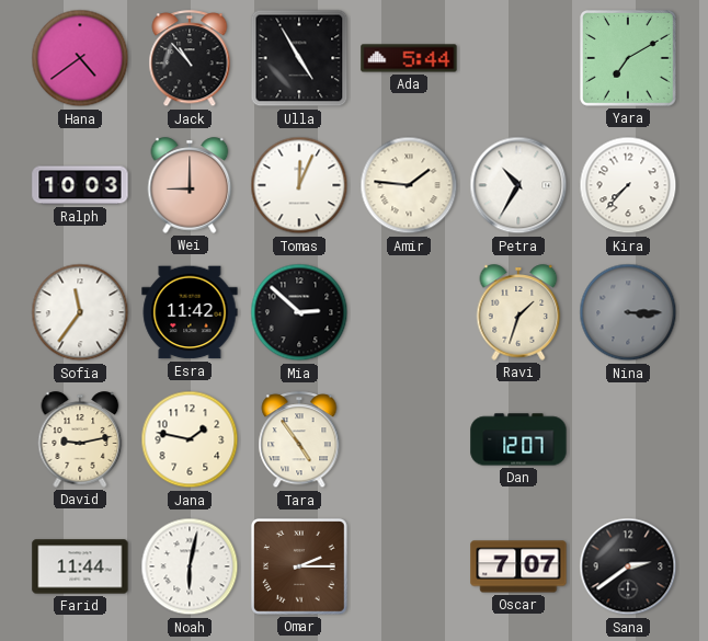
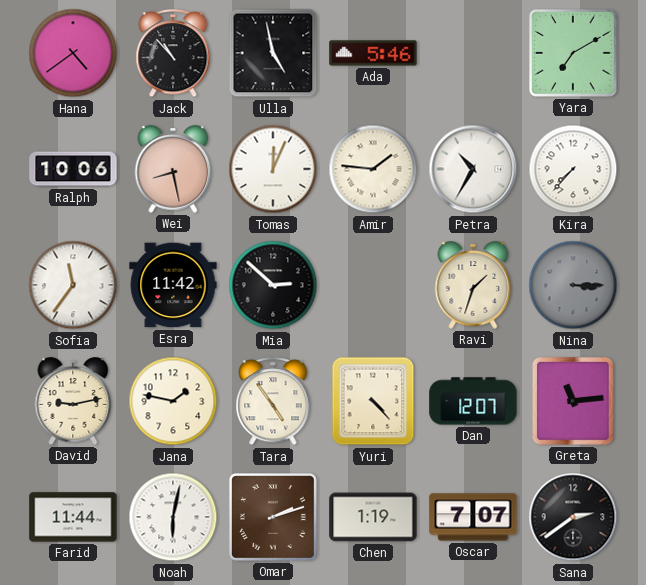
Ulla: 4:55 -> 4:58 (273, 53)
Ada: 5:44 -> 5:46 (373, 53)
Ralph: 10:03 -> 10:06 (73, 169)
Wei: 9:00 -> 8:28 (173, 169)
Yuri: none -> 4:23 (373, 401)
Greta: none -> 11:14 (574, 402)
Omar: 2:15 -> 2:12 (274, 518)
Chen: none -> 1:19 (373, 517)
